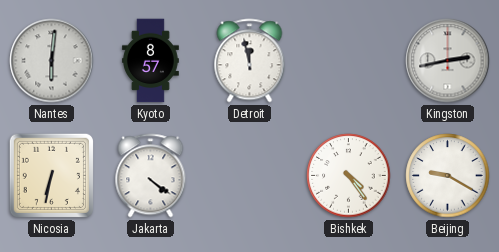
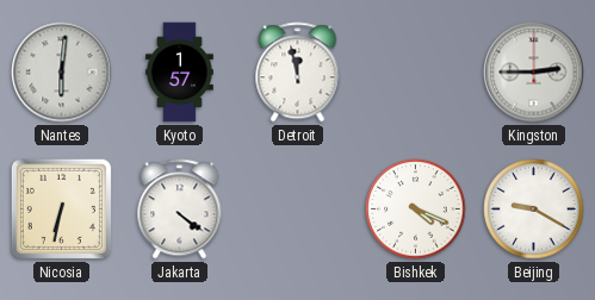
Kyoto: 8:57 -> 1:57 (179, 73)
Kingston: 2:43 -> 2:45 (534, 73)
Bishkek: 4:24 -> 4:19 (416, 210)
